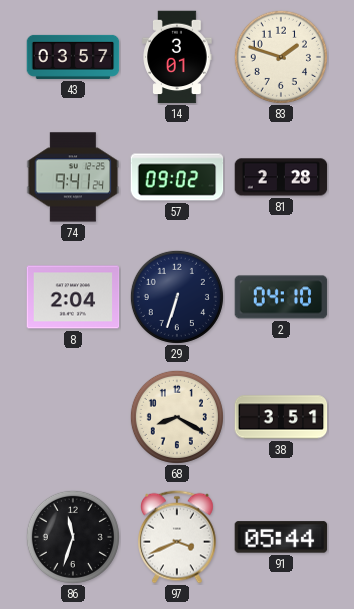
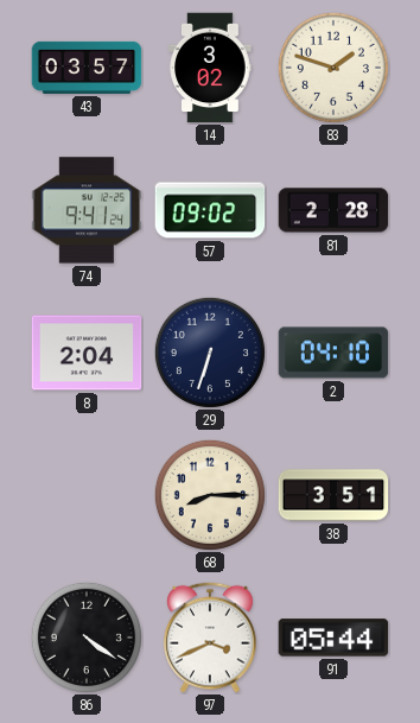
14: 3:01 -> 3:02 (210, 68)
68: 8:20 -> 8:15 (210, 495)
86: 11:33 -> 4:21 (87, 638)
